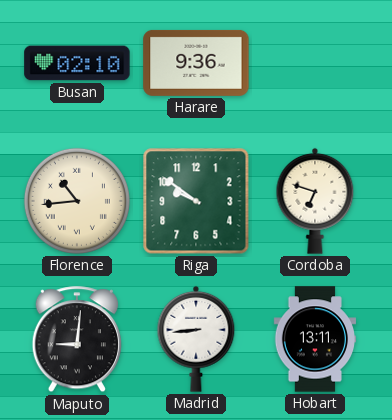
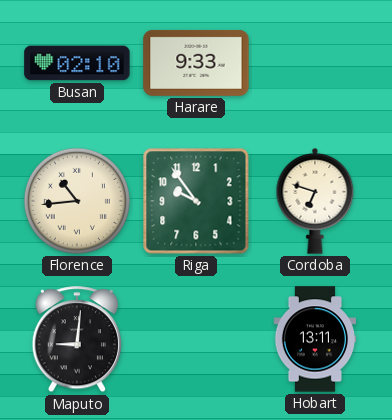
Harare: 9:36 -> 9:33 (196, 63)
Riga: 9:51 -> 9:54 (196, 201)
Madrid: 8:44 -> none (196, 339)
